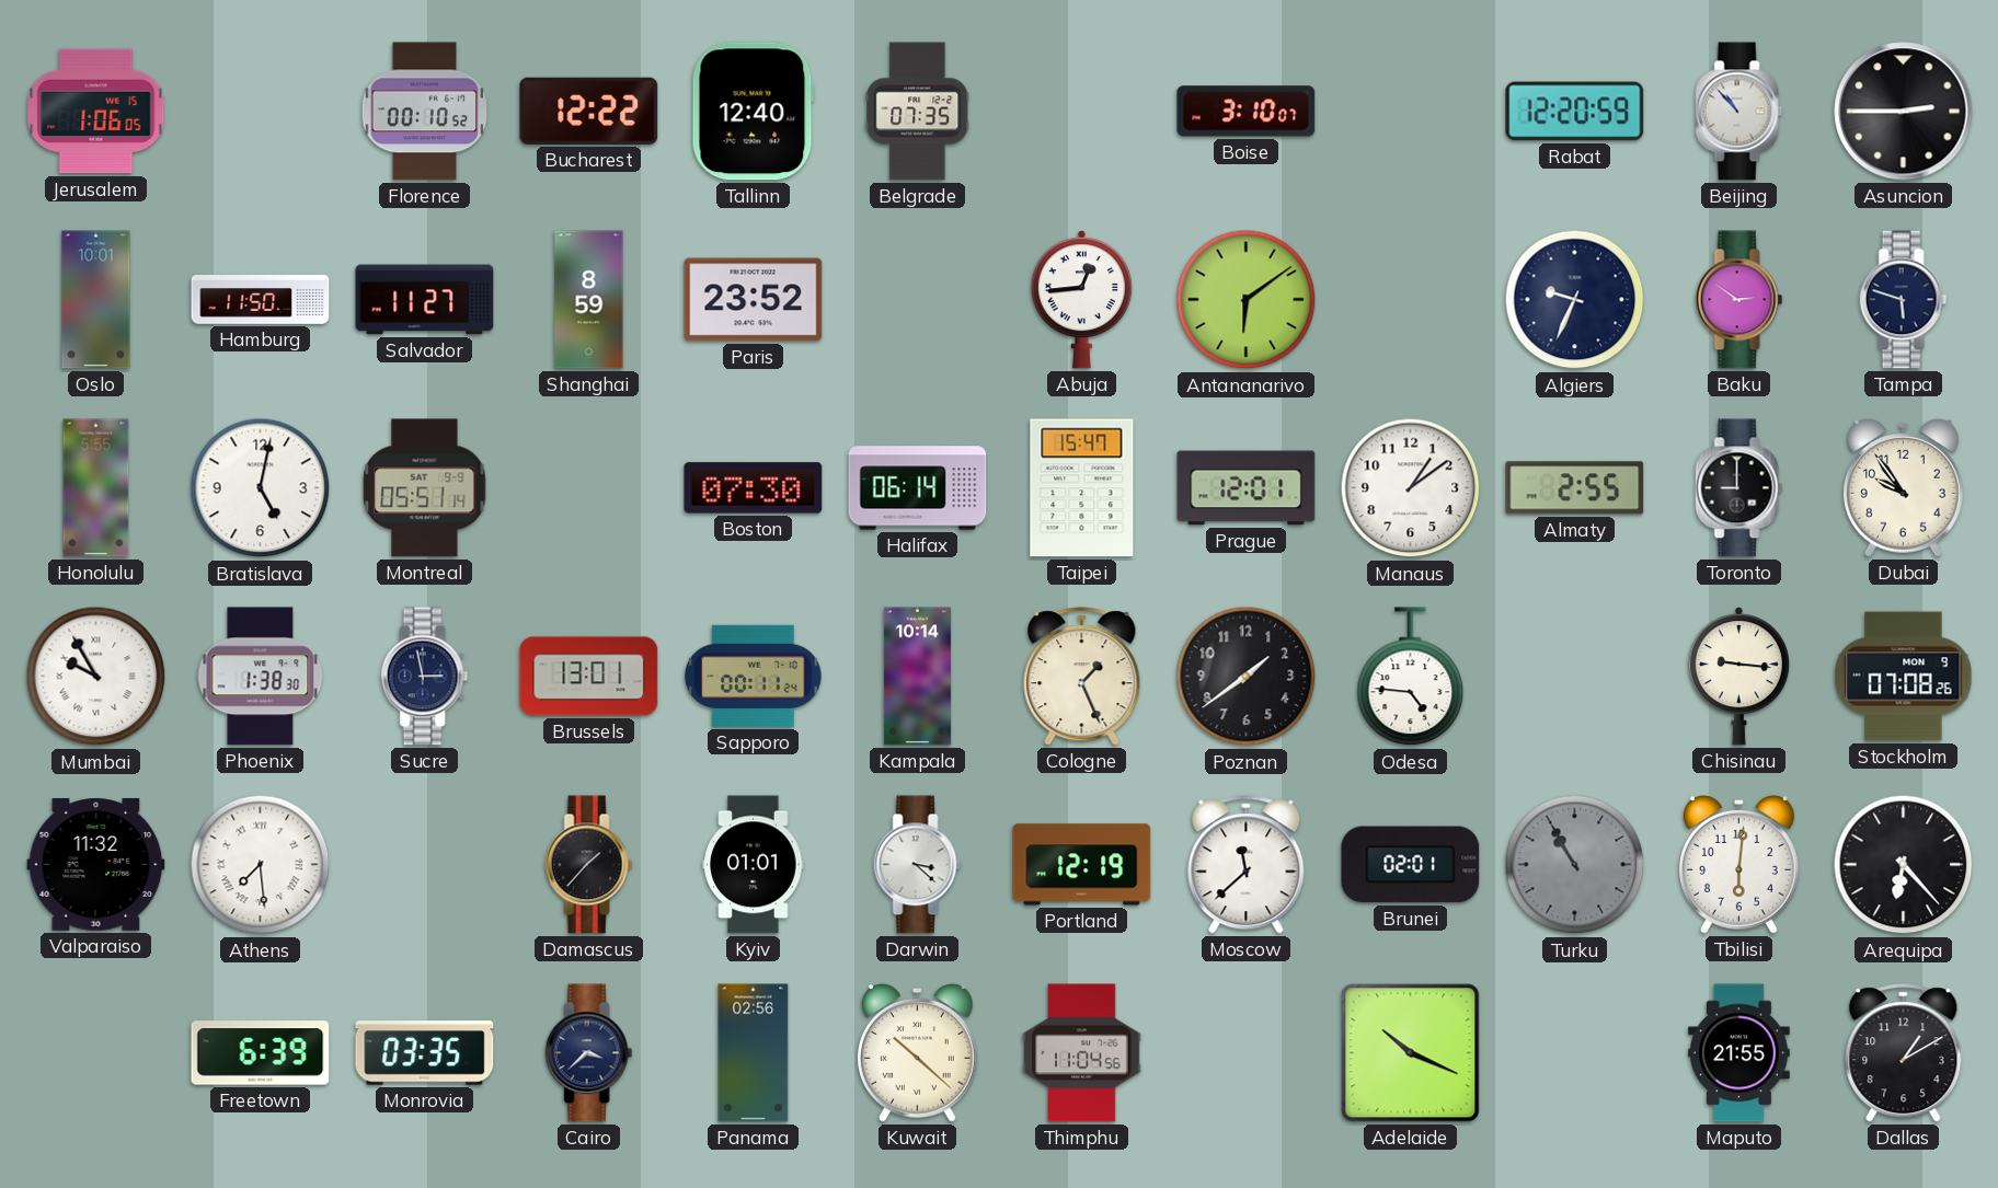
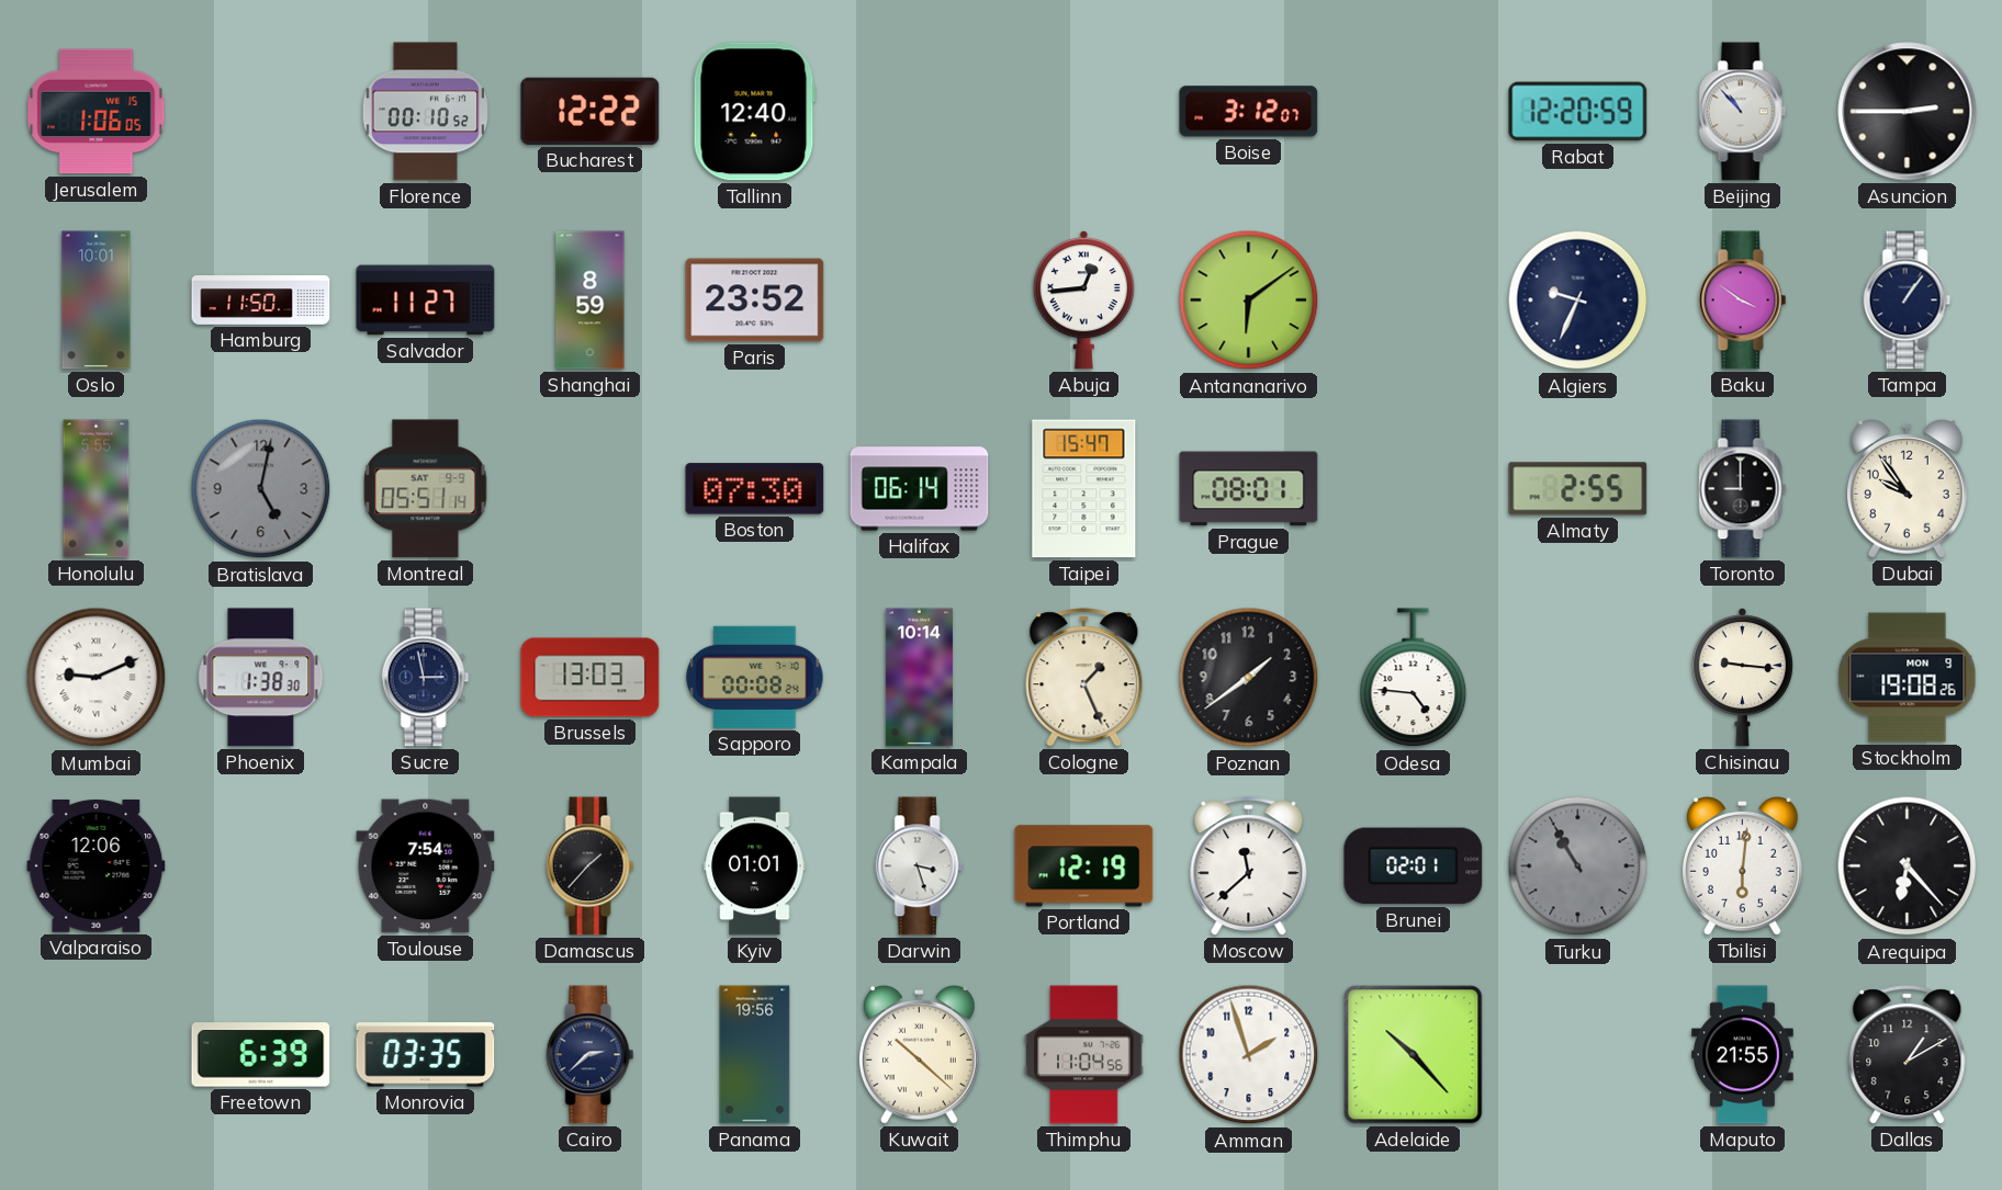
Belgrade: 07:35 -> none (918, 112)
Boise: 3:10 -> 3:12 (1249, 112)
Baku: 2:51 -> 3:51 (1743, 301)
Tampa: 5:48 -> 1:06 (1908, 301)
Bratislava dial: white -> grey (261, 489)
Prague: 12:01 -> 08:01 (1249, 489)
Manaus: 1:09 -> none (1411, 488)
Mumbai: 9:55 -> 9:11 (97, 678)
Brussels: 13:01 -> 13:03 (591, 678)
Sapporo: 00:11 -> 00:08 (755, 677)
Stockholm: 07:08 -> 19:08 (1908, 678)
Valparaiso: 11:32 -> 12:06 (97, 865)
Athens: 7:29 -> none (261, 865)
Toulouse: none -> 7:54 (426, 866)
Darwin: 3:22 -> 3:27 (920, 866)
Cairo: 3:38 -> 2:38 (591, 1055)
Panama: 02:56 -> 19:56 (755, 1055)
Amman: none -> 1:57 (1249, 1055)
Adelaide: 10:19 -> 10:23 (1414, 1055)
